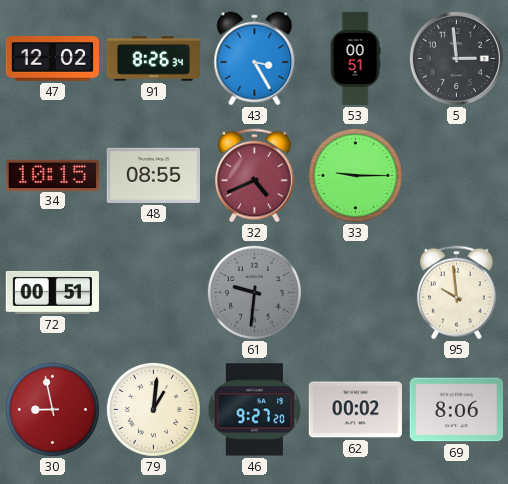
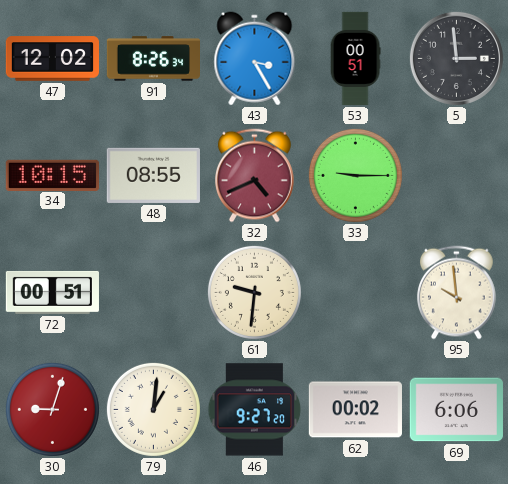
61 dial: grey -> cream (254, 292)
30: 8:58 -> 9:03 (52, 409)
69: 8:06 -> 6:06 (456, 410)
